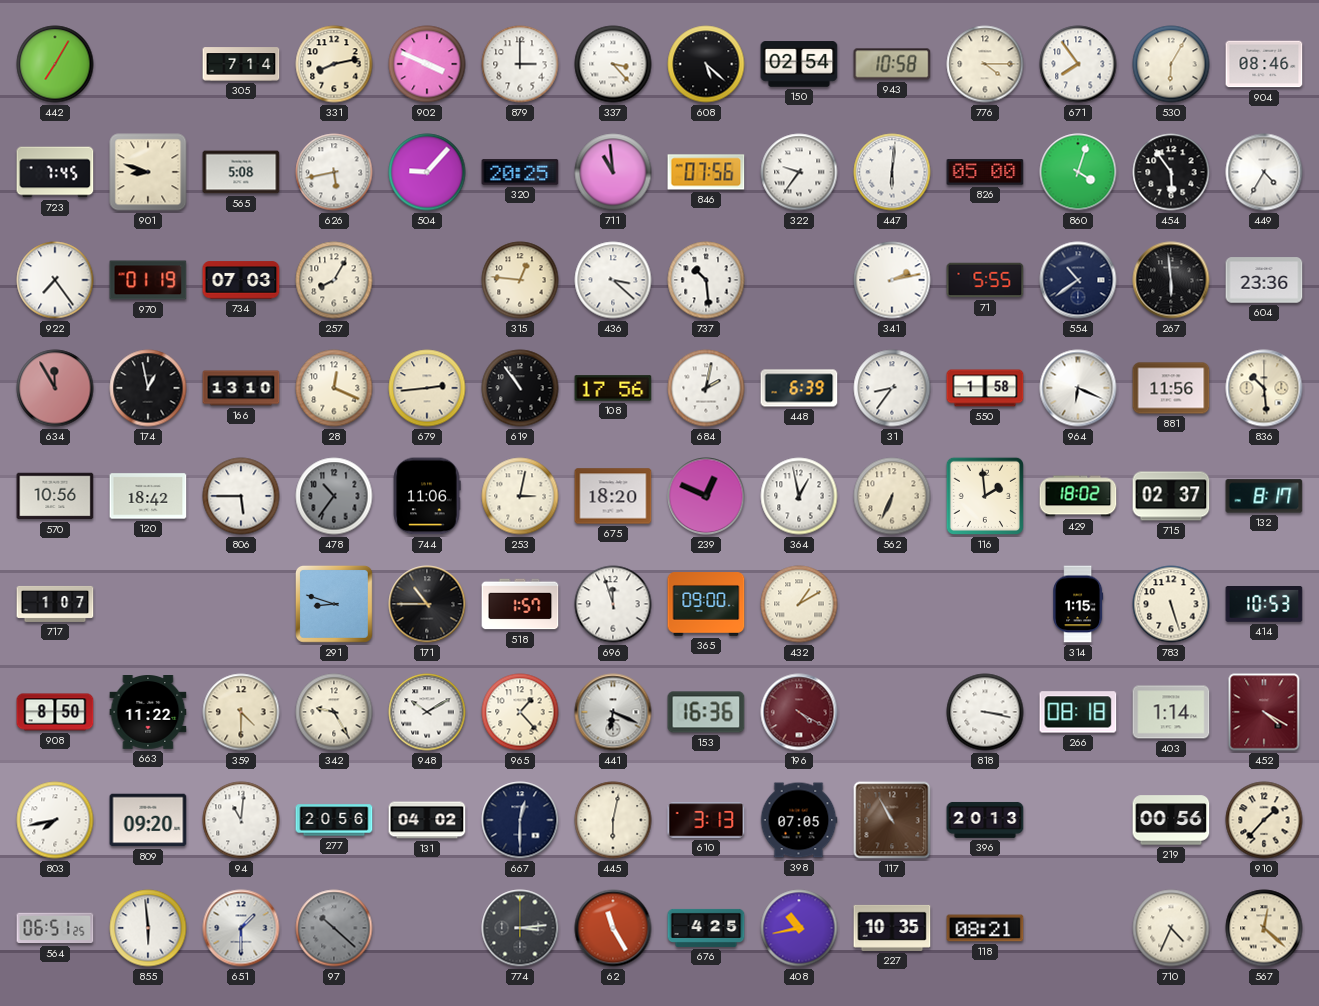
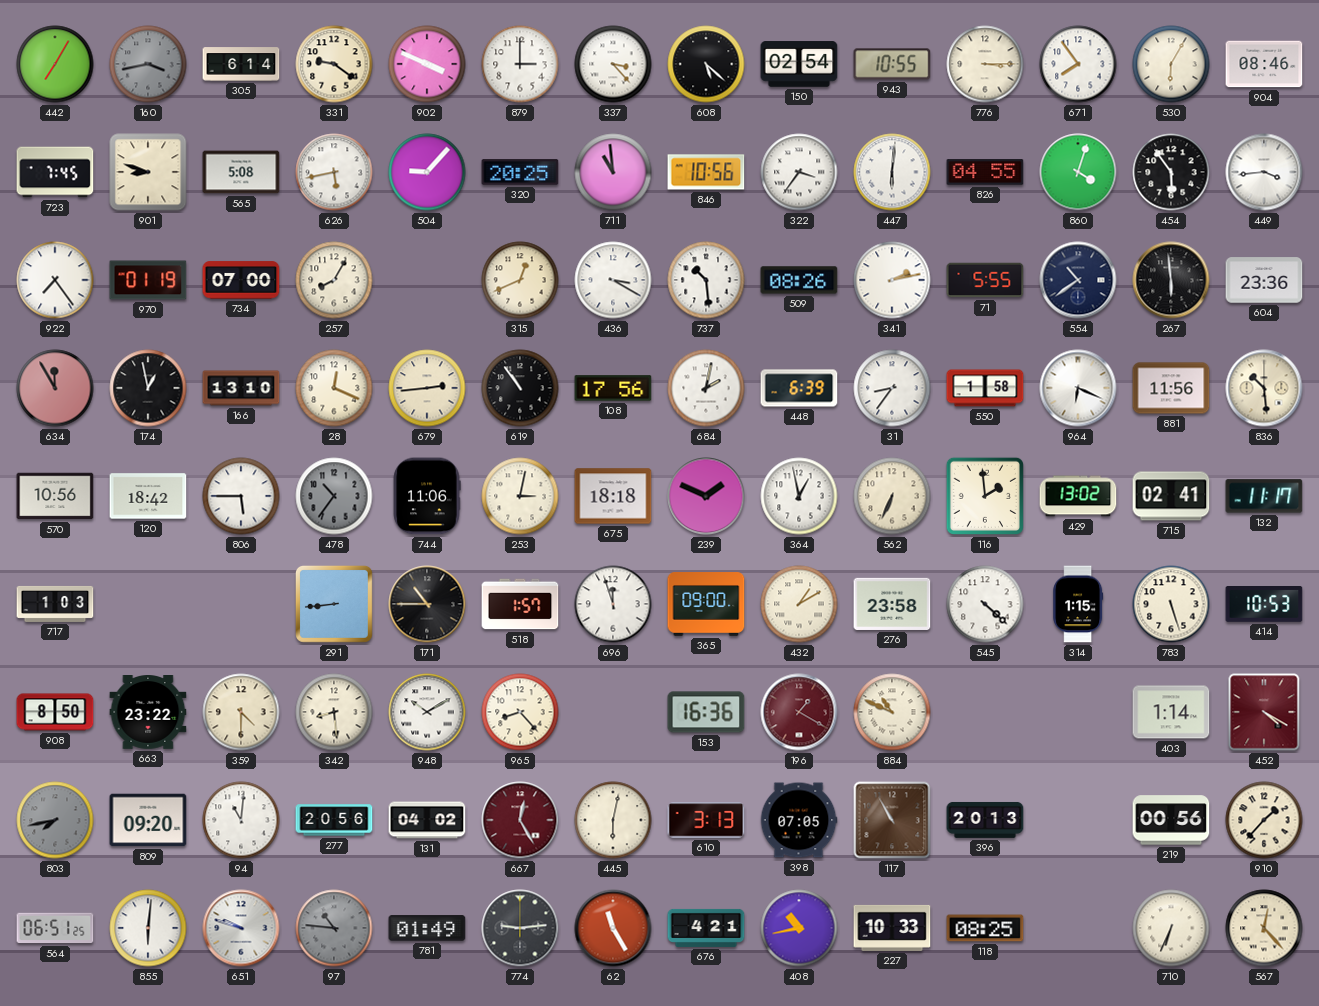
160: none -> 3:43 (148, 64)
305: 7:14 -> 6:14 (241, 64)
331: 8:13 -> 9:21 (334, 64)
943: 10:58 -> 10:55 (892, 64)
776: 4:15 -> 3:15 (985, 64)
846: 07:56 -> 10:56 (706, 172)
322: 9:36 -> 3:36 (799, 172)
826: 05:00 -> 04:55 (985, 172)
449: 4:35 -> 3:44 (1264, 172)
734: 07:03 -> 07:00 (241, 280)
315: 12:46 -> 12:41 (520, 280)
436: 3:22 -> 3:20 (613, 280)
509: none -> 08:26 (799, 280)
675: 18:20 -> 18:18 (613, 496)
239: 12:49 -> 1:49 (706, 496)
429: 18:02 -> 13:02 (1078, 496)
715: 02:37 -> 02:41 (1171, 496)
132: 8:17 -> 11:17 (1264, 496)
717: 1:07 -> 1:03 (55, 604)
291: 8:48 -> 8:44 (334, 604)
276: none -> 23:58 (892, 604)
545: none -> 4:22 (985, 604)
663: 11:22 -> 23:22 (148, 713)
342: 9:25 -> 8:29 (334, 712)
965: 1:23 -> 8:23 (520, 712)
441: 6:19 -> none (613, 712)
196: 4:20 -> 1:20 (799, 712)
884: none -> 10:49 (892, 712)
818: 3:17 -> none (985, 712)
266: 08:18 -> none (1078, 712)
803 dial: white -> grey (55, 820)
667: 12:30 -> 12:25 (520, 820)
667 dial: navy -> burgundy (520, 820)
855: 5:59 -> 6:01 (148, 928)
651: 1:30 -> 9:48 (241, 928)
97: 10:22 -> 10:46 (334, 928)
781: none -> 01:49 (427, 928)
774: 3:14 -> 9:14 (520, 928)
676: 4:25 -> 4:21 (706, 928)
227: 10:35 -> 10:33 (892, 928)
118: 08:21 -> 08:25 (985, 928)
710: 4:34 -> 6:34 (1171, 928)
567: 12:22 -> 12:23 (1264, 928)
